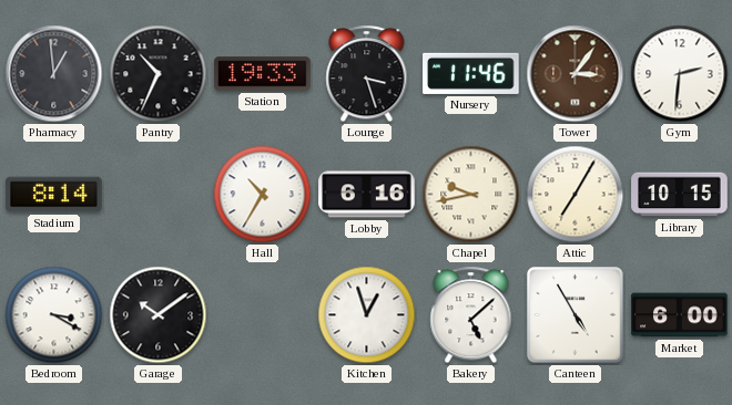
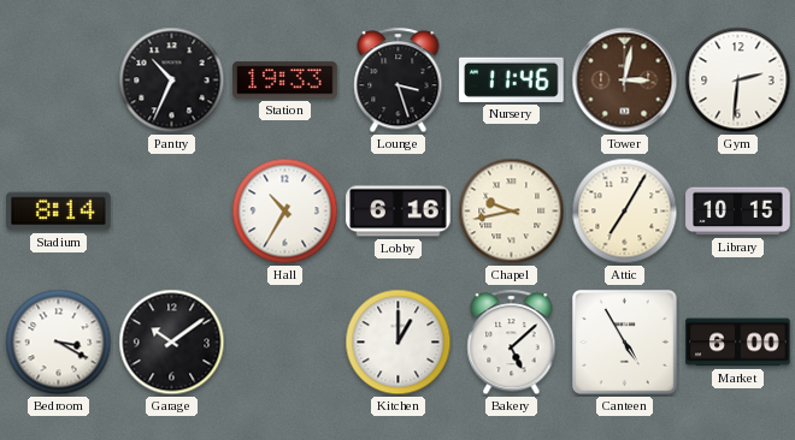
Pharmacy: 12:59 -> none (54, 74)
Tower: 3:06 -> 3:02 (625, 81)
Kitchen: 12:57 -> 1:00 (399, 343)
